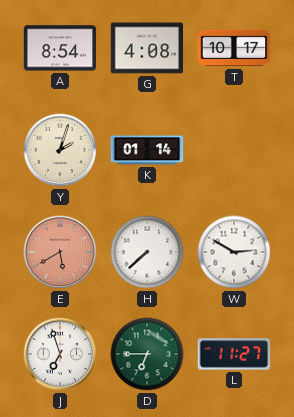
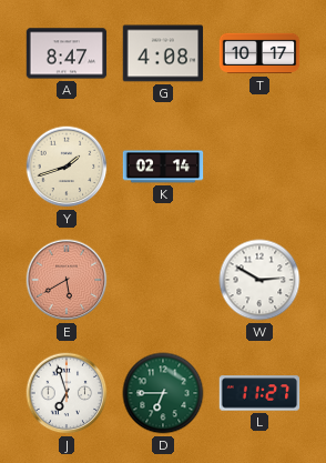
A: 8:54 -> 8:47 (67, 53)
Y: 2:03 -> 1:42 (67, 167)
K: 01:14 -> 02:14 (163, 167)
H: 7:38 -> none (147, 252)
